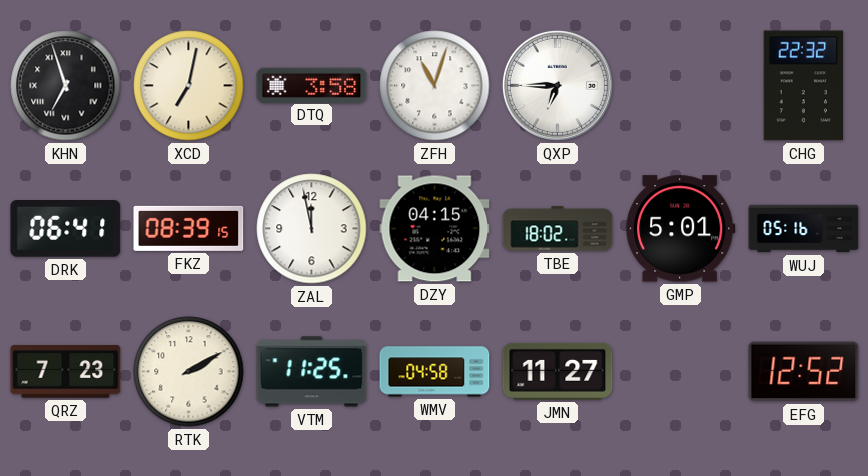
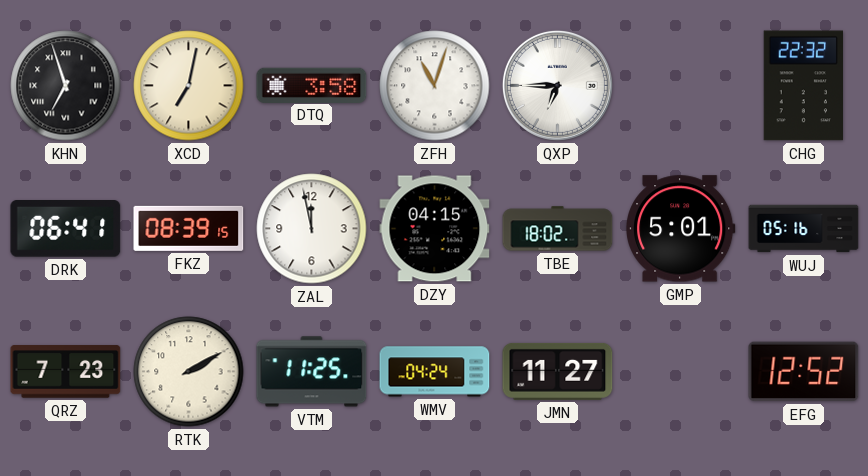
WMV: 04:58 -> 04:24 (435, 372)
